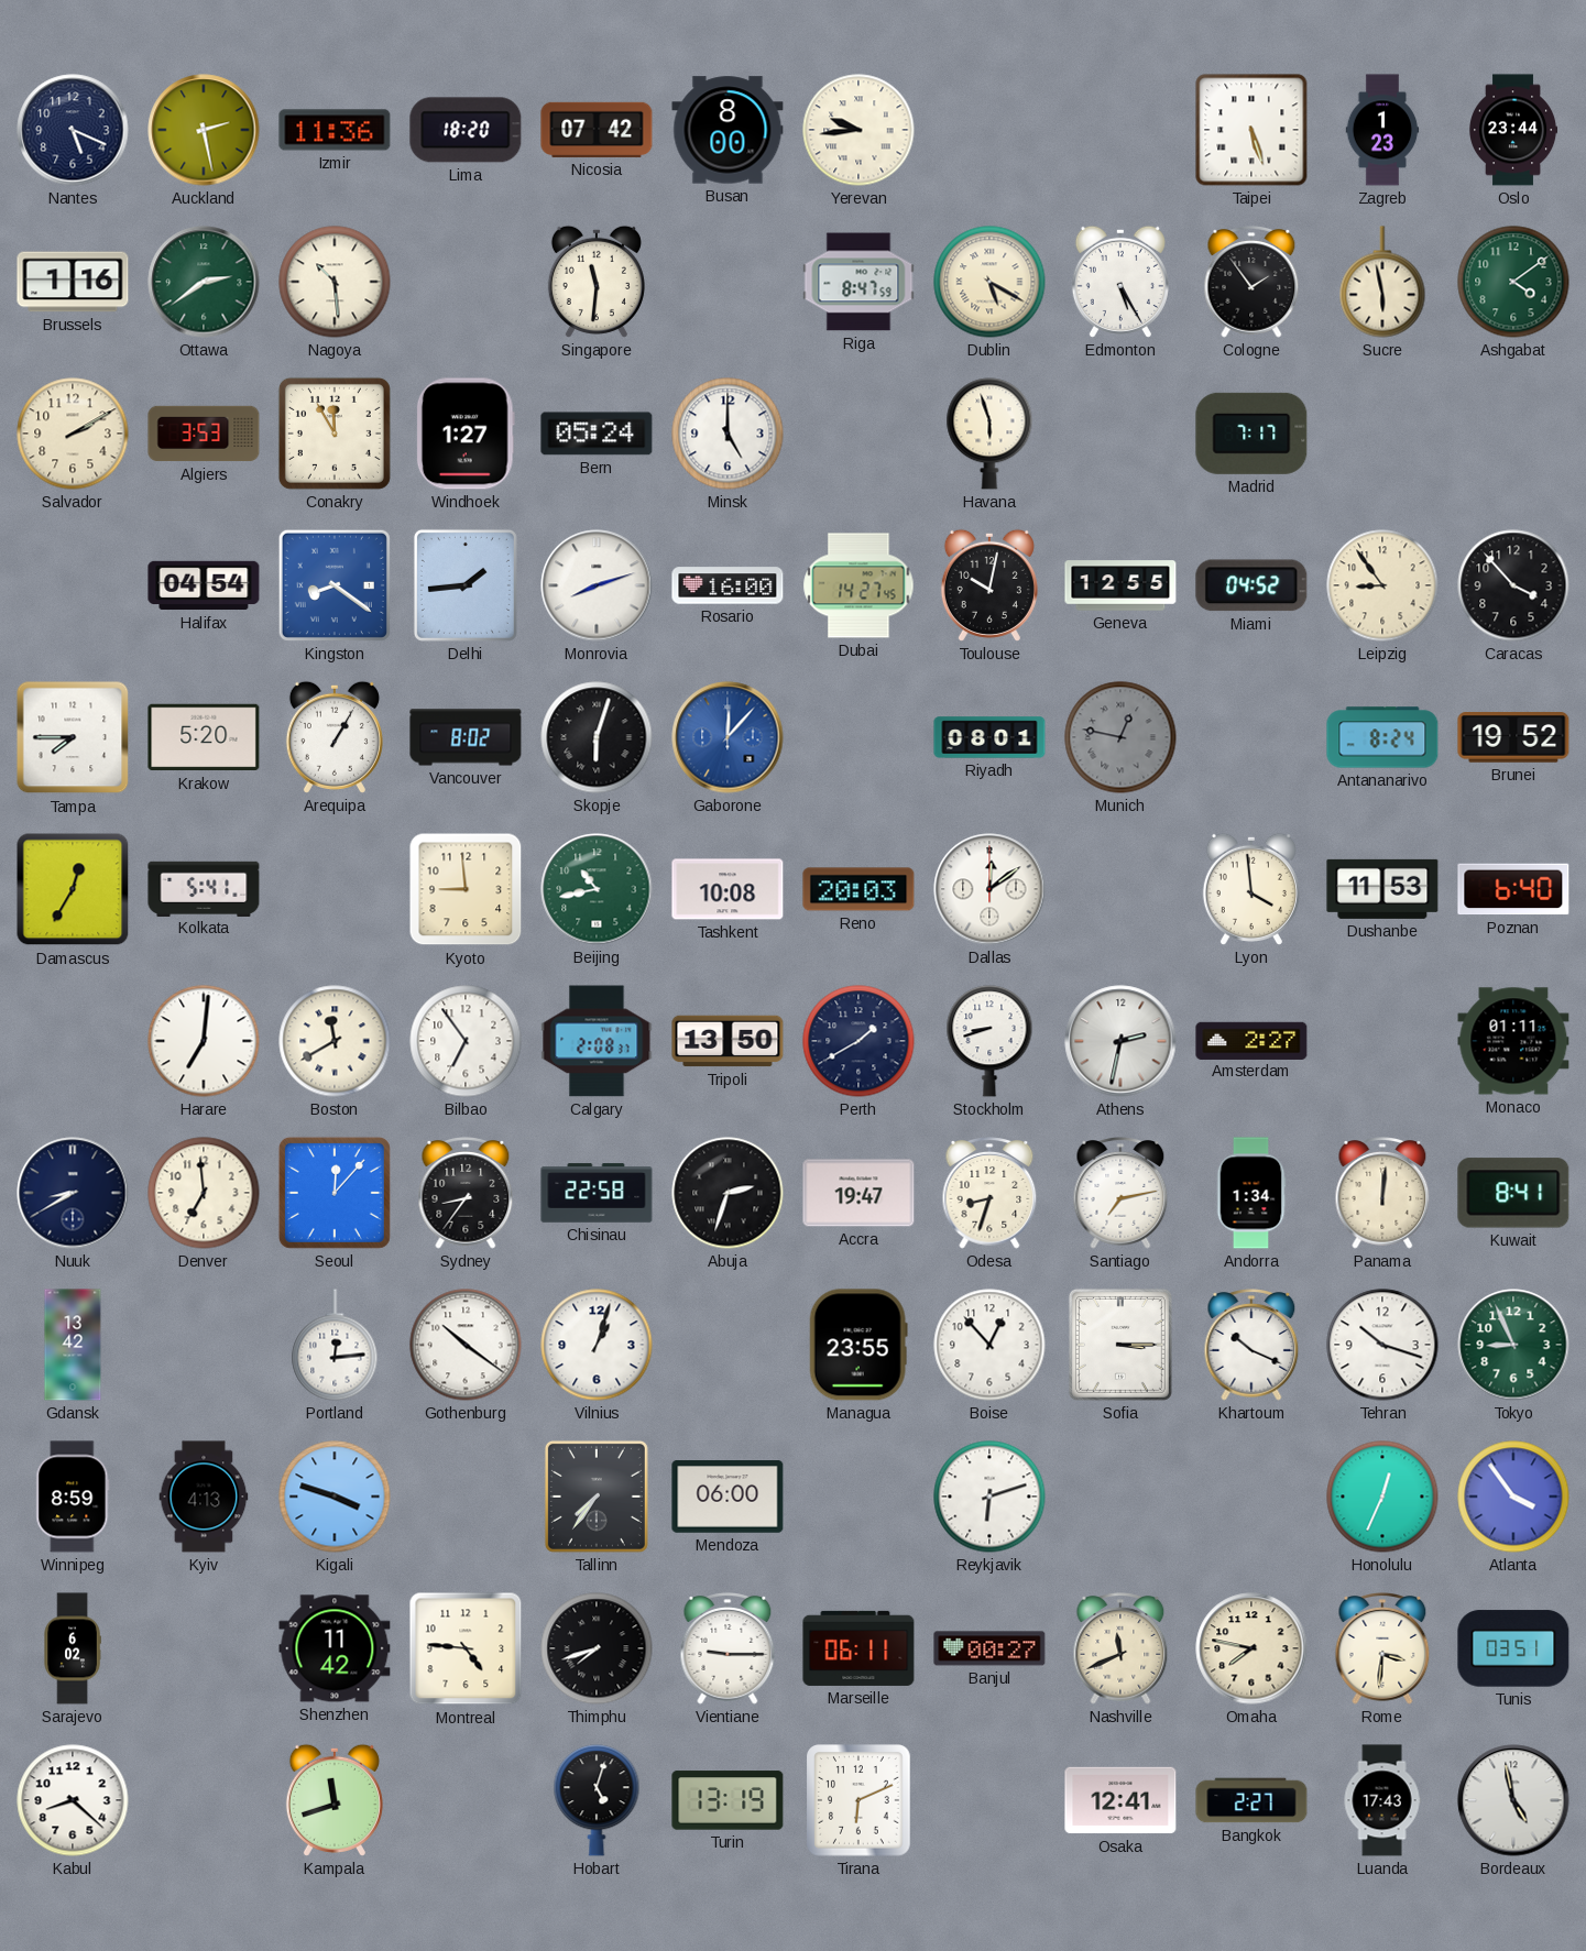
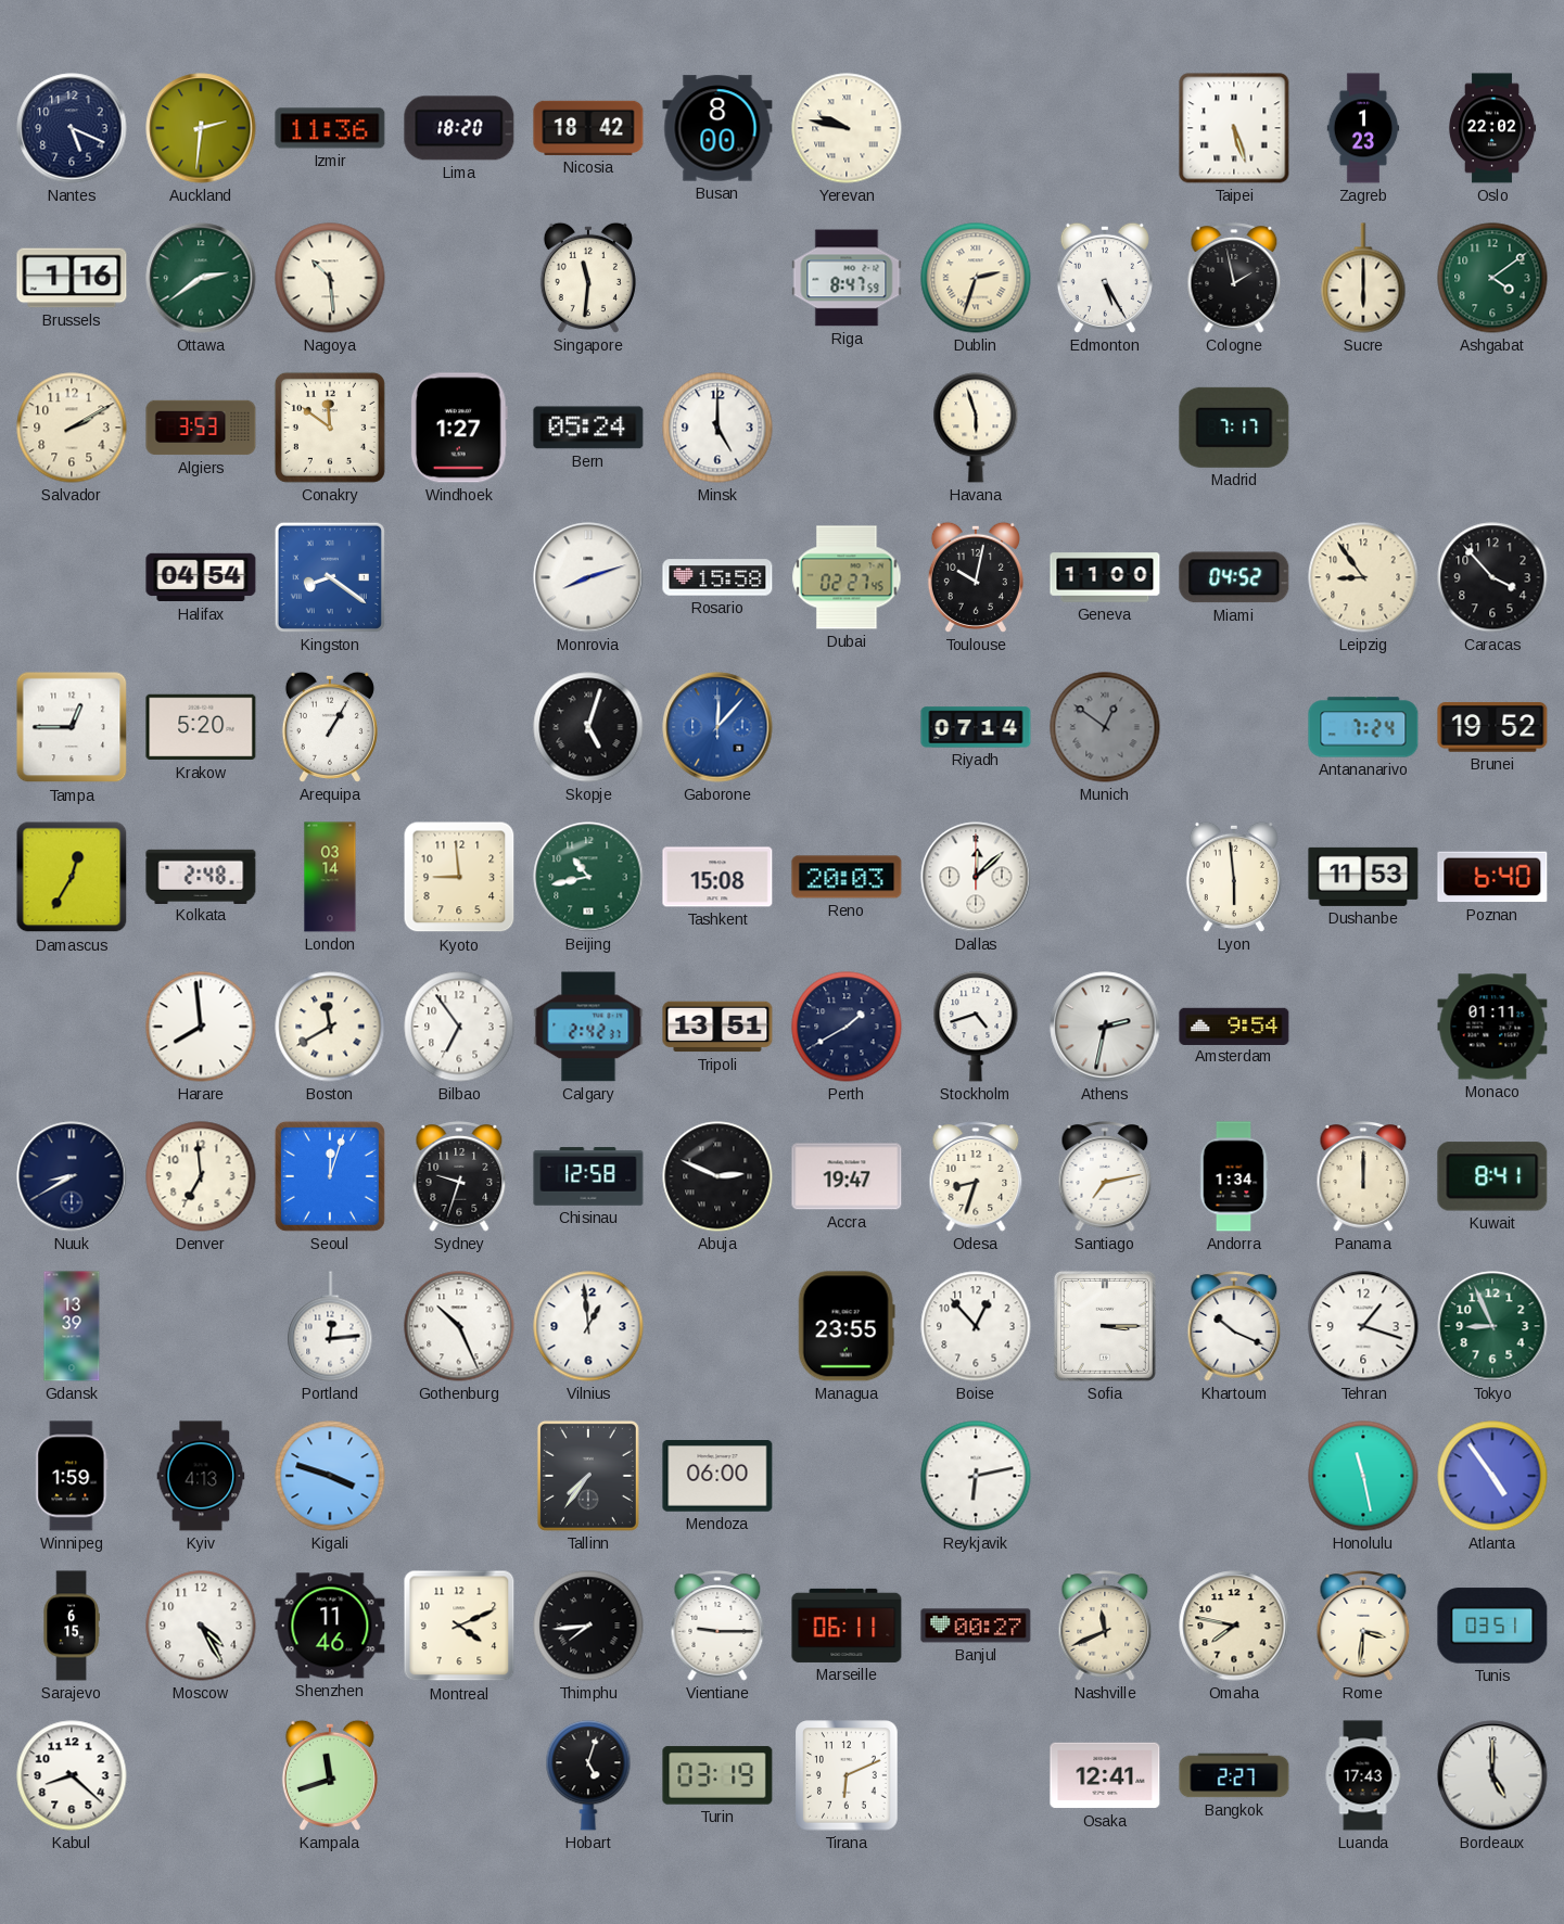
Auckland: 2:28 -> 2:31 (201, 128)
Nicosia: 07:42 -> 18:42 (588, 128)
Yerevan: 9:44 -> 9:47 (847, 128)
Oslo: 23:44 -> 22:02 (1493, 128)
Dublin: 5:20 -> 2:33 (976, 278)
Cologne: 1:54 -> 1:58 (1234, 278)
Sucre: 5:58 -> 6:00 (1363, 278)
Conakry: 11:55 -> 11:51 (330, 428)
Delhi: 1:44 -> none (466, 585)
Rosario: 16:00 -> 15:58 (717, 577)
Dubai: 14:27 -> 02:27 (847, 577)
Geneva: 12:55 -> 11:00 (1105, 577)
Tampa: 7:45 -> 12:45 (72, 727)
Vancouver: 8:02 -> none (466, 737)
Skopje: 6:03 -> 5:03 (588, 727)
Riyadh: 08:01 -> 07:14 (976, 727)
Munich: 12:47 -> 12:51 (1105, 727)
Antananarivo: 8:24 -> 7:24 (1363, 727)
Kolkata: 5:41 -> 2:48 (201, 876)
London: none -> 03:14 (330, 877)
Tashkent: 10:08 -> 15:08 (717, 877)
Dallas: 12:09 -> 12:08 (976, 877)
Lyon: 3:59 -> 5:59 (1234, 877)
Harare: 7:01 -> 7:59 (201, 1027)
Calgary: 2:08 -> 2:42 (588, 1027)
Tripoli: 13:50 -> 13:51 (717, 1027)
Stockholm: 8:42 -> 4:42 (976, 1027)
Amsterdam: 2:27 -> 9:54 (1234, 1025)
Seoul: 12:07 -> 12:03 (330, 1176)
Sydney: 8:36 -> 9:33 (459, 1176)
Chisinau: 22:58 -> 12:58 (588, 1176)
Abuja: 2:33 -> 2:49 (717, 1176)
Panama: 12:01 -> 12:00 (1363, 1176)
Gdansk: 13:42 -> 13:39 (72, 1326)
Gothenburg: 10:21 -> 10:26 (459, 1326)
Vilnius: 1:03 -> 12:59 (588, 1326)
Tehran: 10:18 -> 1:18 (1363, 1326)
Winnipeg: 8:59 -> 1:59 (72, 1476)
Reykjavik: 6:12 -> 6:13 (976, 1476)
Honolulu: 12:34 -> 11:28 (1363, 1476)
Atlanta: 3:54 -> 4:54 (1492, 1476)
Sarajevo: 6:02 -> 6:15 (72, 1626)
Moscow: none -> 4:25 (201, 1626)
Shenzhen: 11:42 -> 11:46 (330, 1626)
Montreal: 4:46 -> 4:11 (459, 1626)
Thimphu: 7:42 -> 7:44 (588, 1626)
Turin: 13:19 -> 03:19 (717, 1775)
Bordeaux: 4:58 -> 5:00 (1492, 1775)
